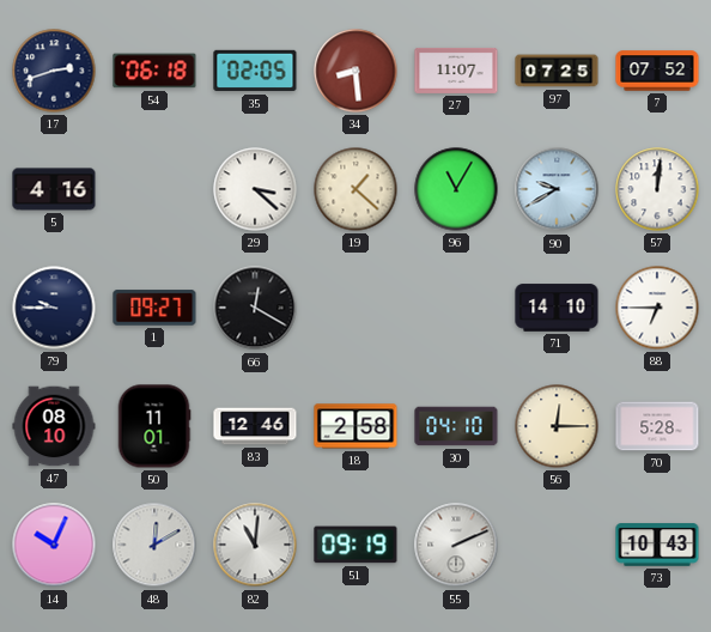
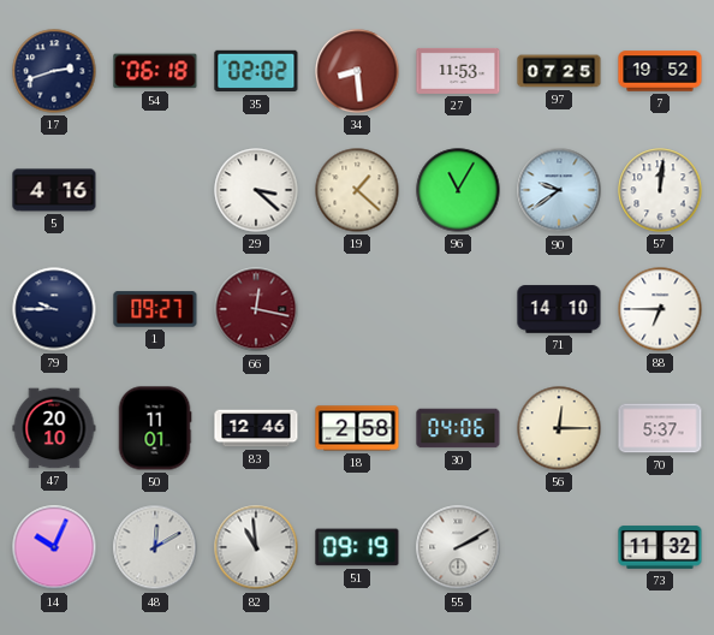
35: 02:05 -> 02:02 (256, 71)
27: 11:07 -> 11:53 (458, 71)
7: 07:52 -> 19:52 (660, 71)
90: 9:40 -> 9:39 (559, 190)
66: 12:20 -> 12:17 (256, 309)
66 dial: black -> burgundy (256, 309)
47: 08:10 -> 20:10 (54, 428)
30: 04:10 -> 04:06 (458, 428)
70: 5:28 -> 5:37 (660, 428)
82: 11:01 -> 10:59 (256, 547)
55: 2:11 -> 2:10 (458, 547)
73: 10:43 -> 11:32 (660, 547)
